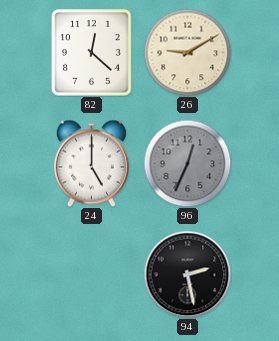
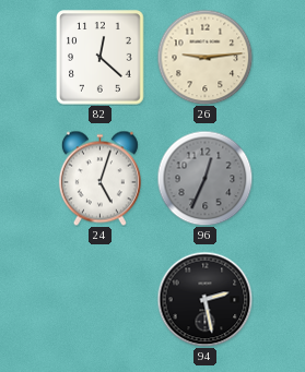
26: 9:10 -> 9:14 (204, 57)
24: 5:00 -> 5:03 (99, 178)
